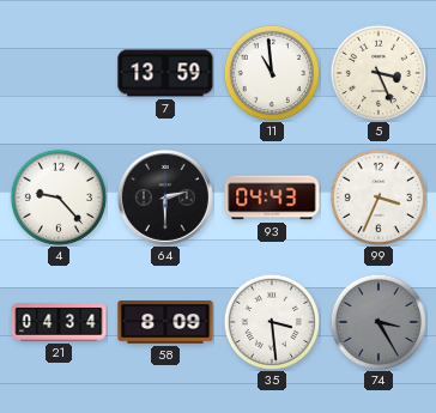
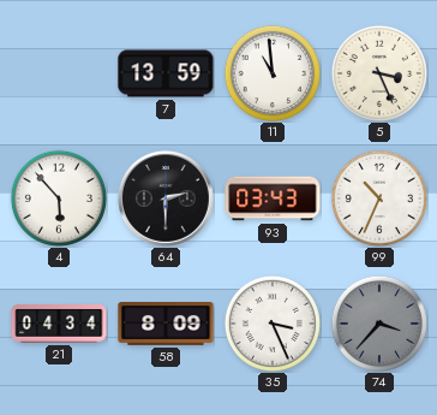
4: 9:23 -> 5:53 (59, 198)
93: 04:43 -> 03:43 (273, 198)
99: 3:34 -> 10:34 (379, 198)
35: 3:29 -> 3:26 (273, 324)
74: 3:25 -> 3:37 (379, 324)
